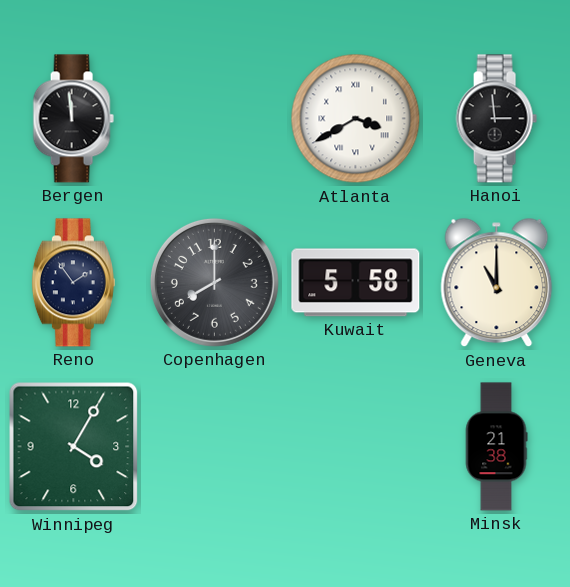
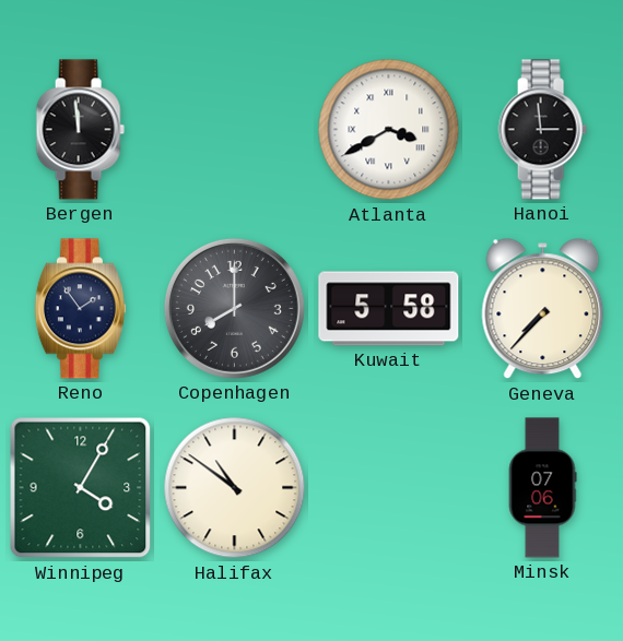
Geneva: 11:00 -> 7:37 (543, 309)
Halifax: none -> 10:51 (235, 488)
Minsk: 21:38 -> 07:06 (542, 488)
